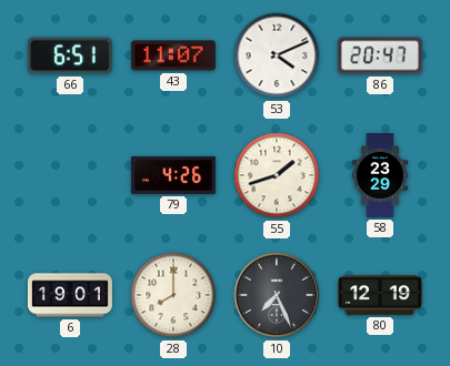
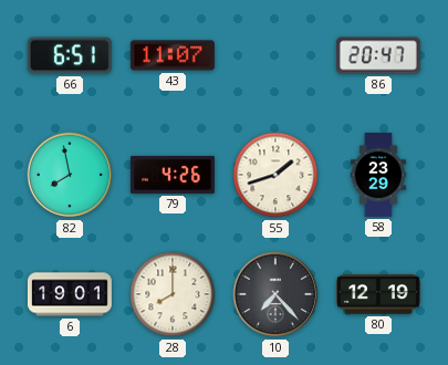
53: 4:11 -> none (277, 55)
82: none -> 7:58 (70, 175)
10: 7:26 -> 7:23 (275, 294)
